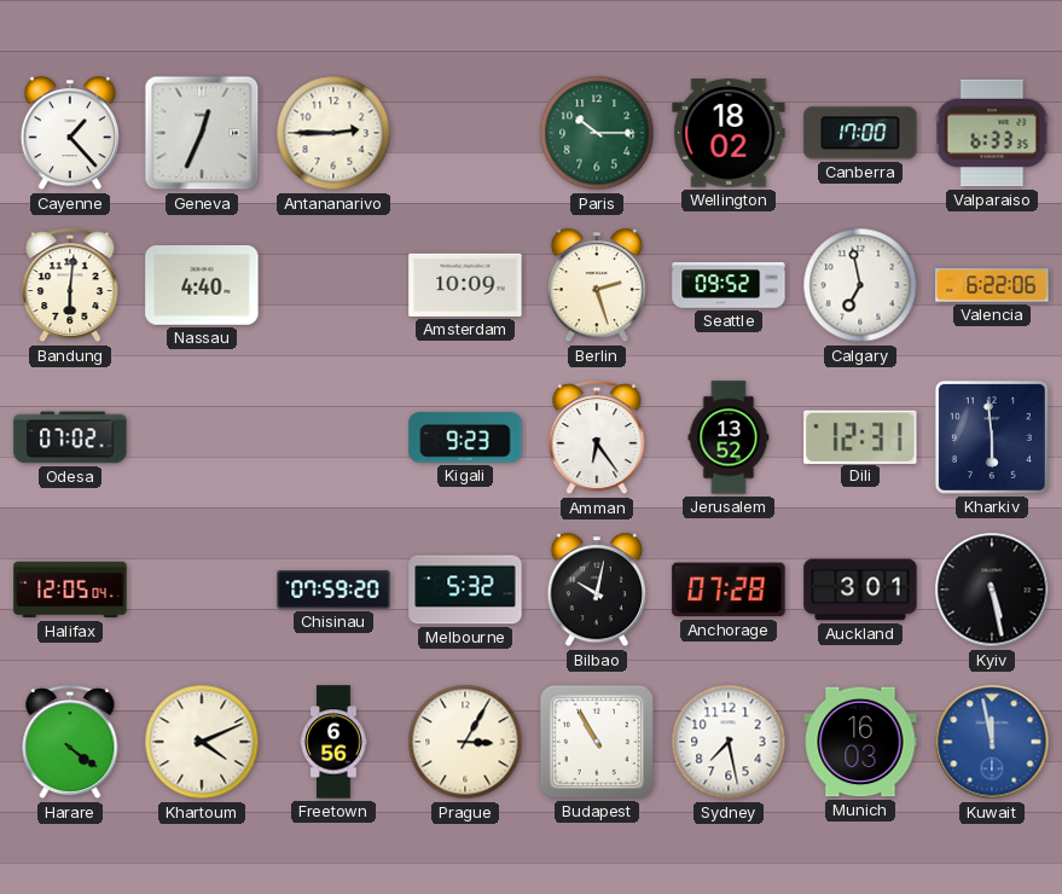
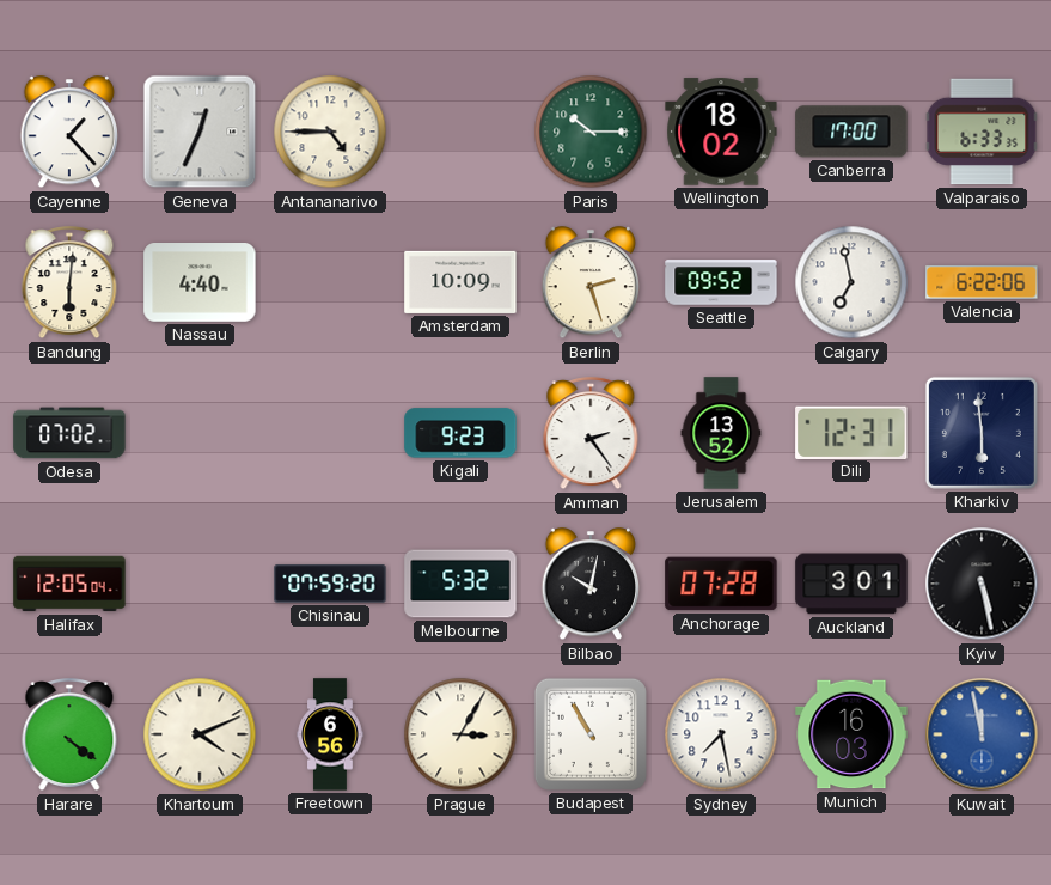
Antananarivo: 2:45 -> 4:45 (330, 132)
Amman: 6:24 -> 2:24 (591, 434)
